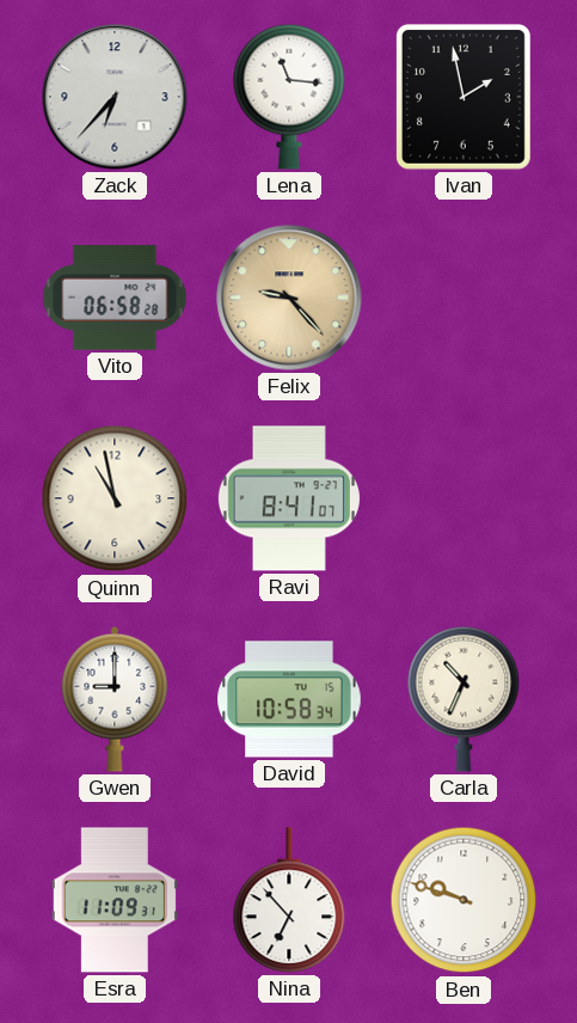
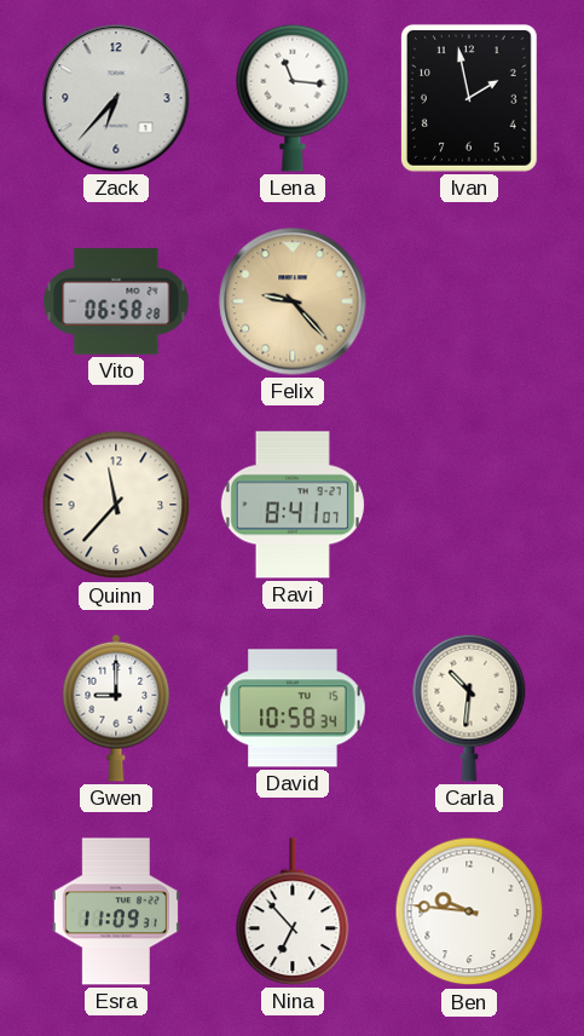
Quinn: 10:58 -> 11:37 (116, 505)
Carla: 10:34 -> 10:31 (469, 708)
Ben: 9:48 -> 9:46 (469, 911)
